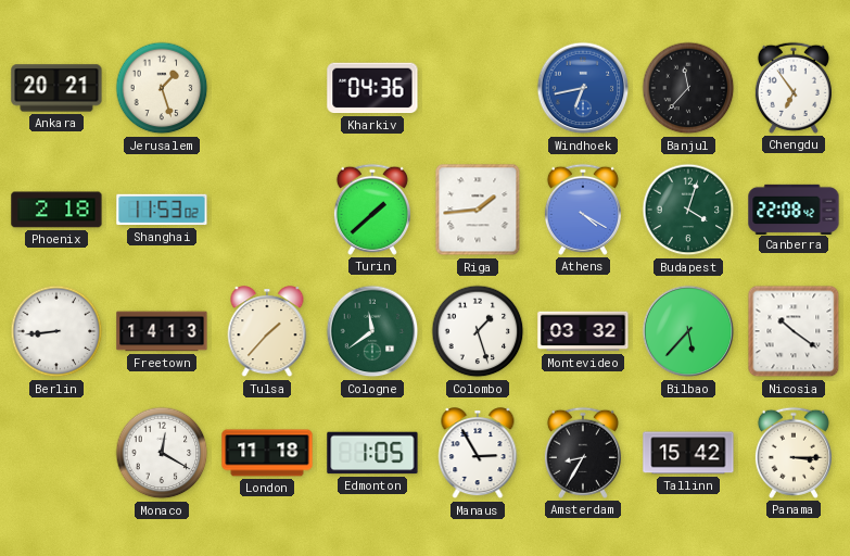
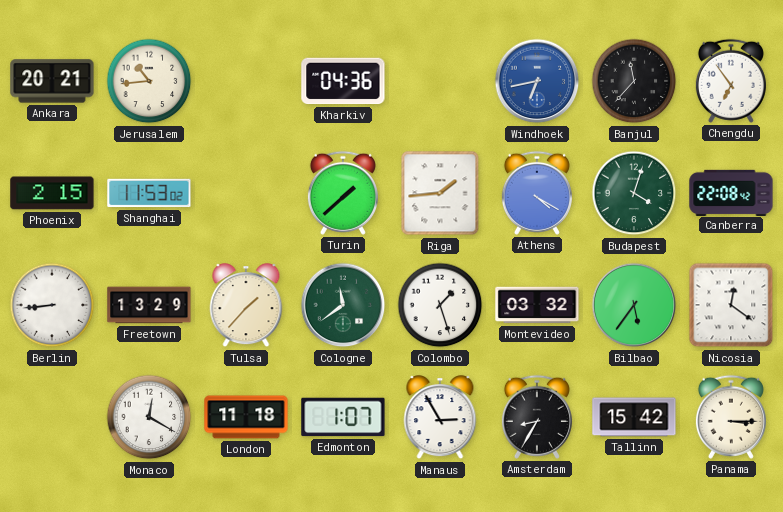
Jerusalem: 1:27 -> 10:44 (149, 81)
Phoenix: 2:18 -> 2:15 (52, 193)
Freetown: 14:13 -> 13:29 (149, 305)
Bilbao: 5:37 -> 5:36 (634, 305)
Nicosia: 10:21 -> 12:21 (731, 305)
Edmonton: 1:05 -> 1:07 (343, 417)
